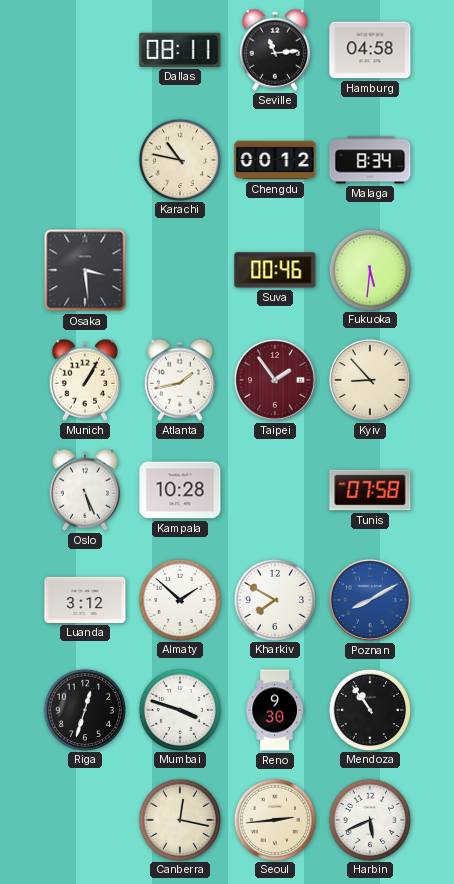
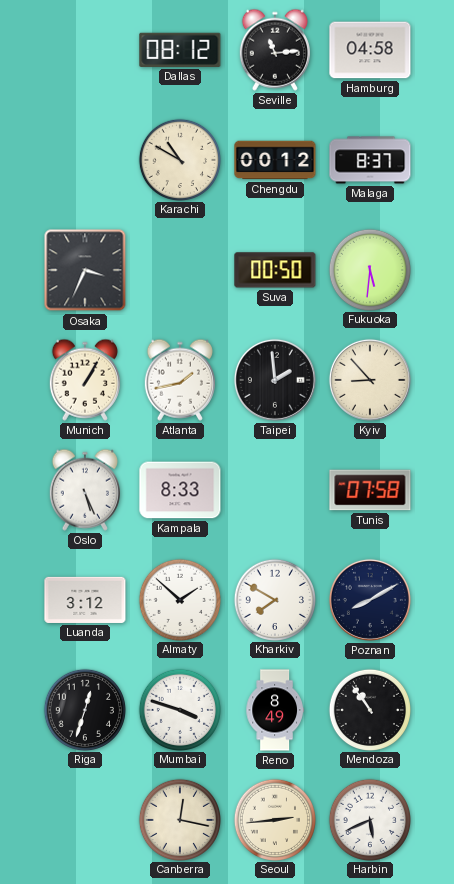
Dallas: 08:11 -> 08:12 (180, 50)
Karachi: 10:47 -> 10:50 (179, 159)
Malaga: 8:34 -> 8:37 (370, 160)
Osaka: 3:29 -> 3:34 (85, 270)
Suva: 00:46 -> 00:50 (275, 270)
Taipei: 1:54 -> 1:59 (275, 380)
Taipei dial: burgundy -> black (275, 380)
Kampala: 10:28 -> 8:33 (180, 490)
Poznan dial: blue -> navy (370, 600)
Reno: 9:30 -> 8:49 (275, 710)
